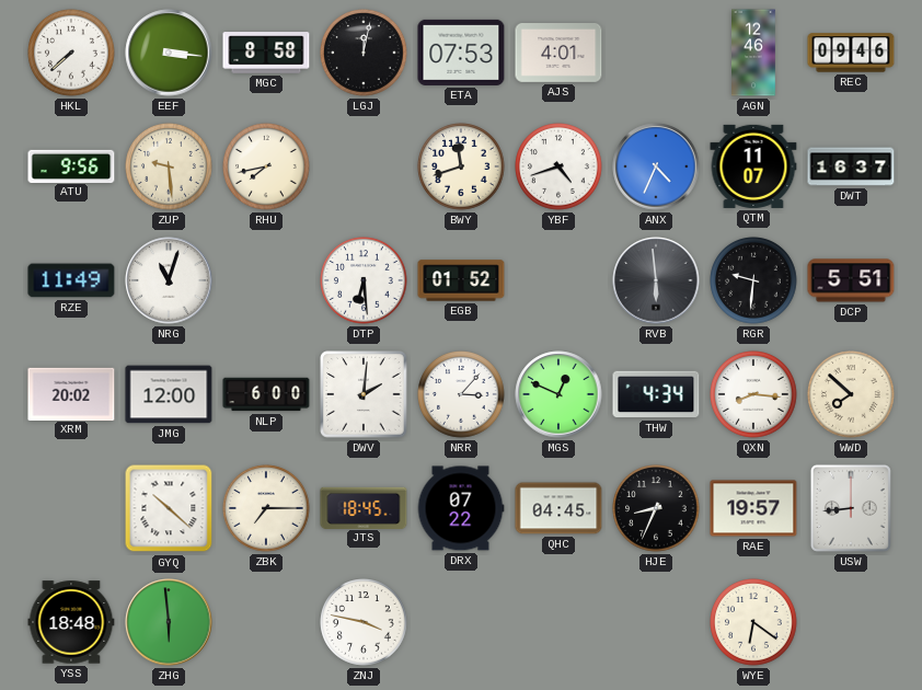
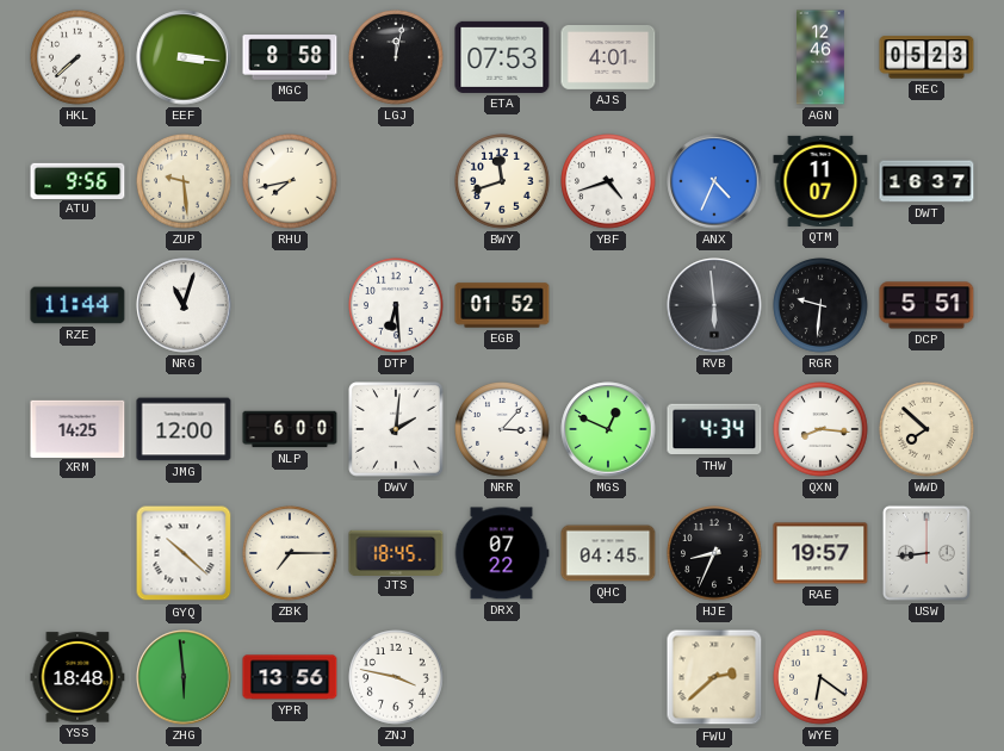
REC: 09:46 -> 05:23 (926, 57)
RZE: 11:49 -> 11:44 (78, 305)
XRM: 20:02 -> 14:25 (78, 428)
YPR: none -> 13:56 (290, 677)
FWU: none -> 2:38 (714, 677)
